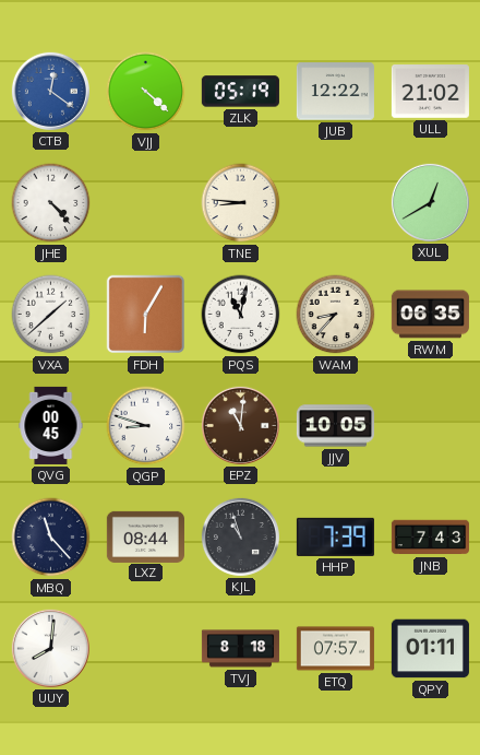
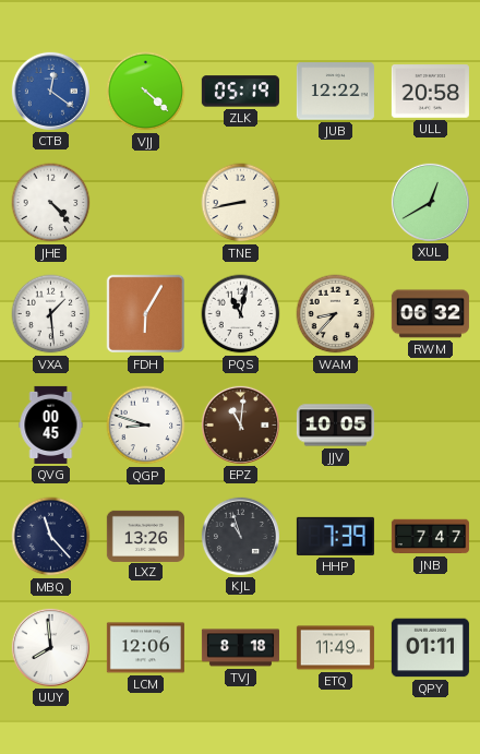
ULL: 21:02 -> 20:58 (430, 92)
TNE: 8:46 -> 8:43 (241, 203)
VXA: 1:38 -> 1:29 (51, 314)
RWM: 06:35 -> 06:32 (430, 314)
LXZ: 08:44 -> 13:26 (145, 536)
JNB: 7:43 -> 7:47 (430, 537)
UUY: 8:01 -> 7:59 (50, 647)
LCM: none -> 12:06 (145, 648)
ETQ: 07:57 -> 11:49 (335, 648)
